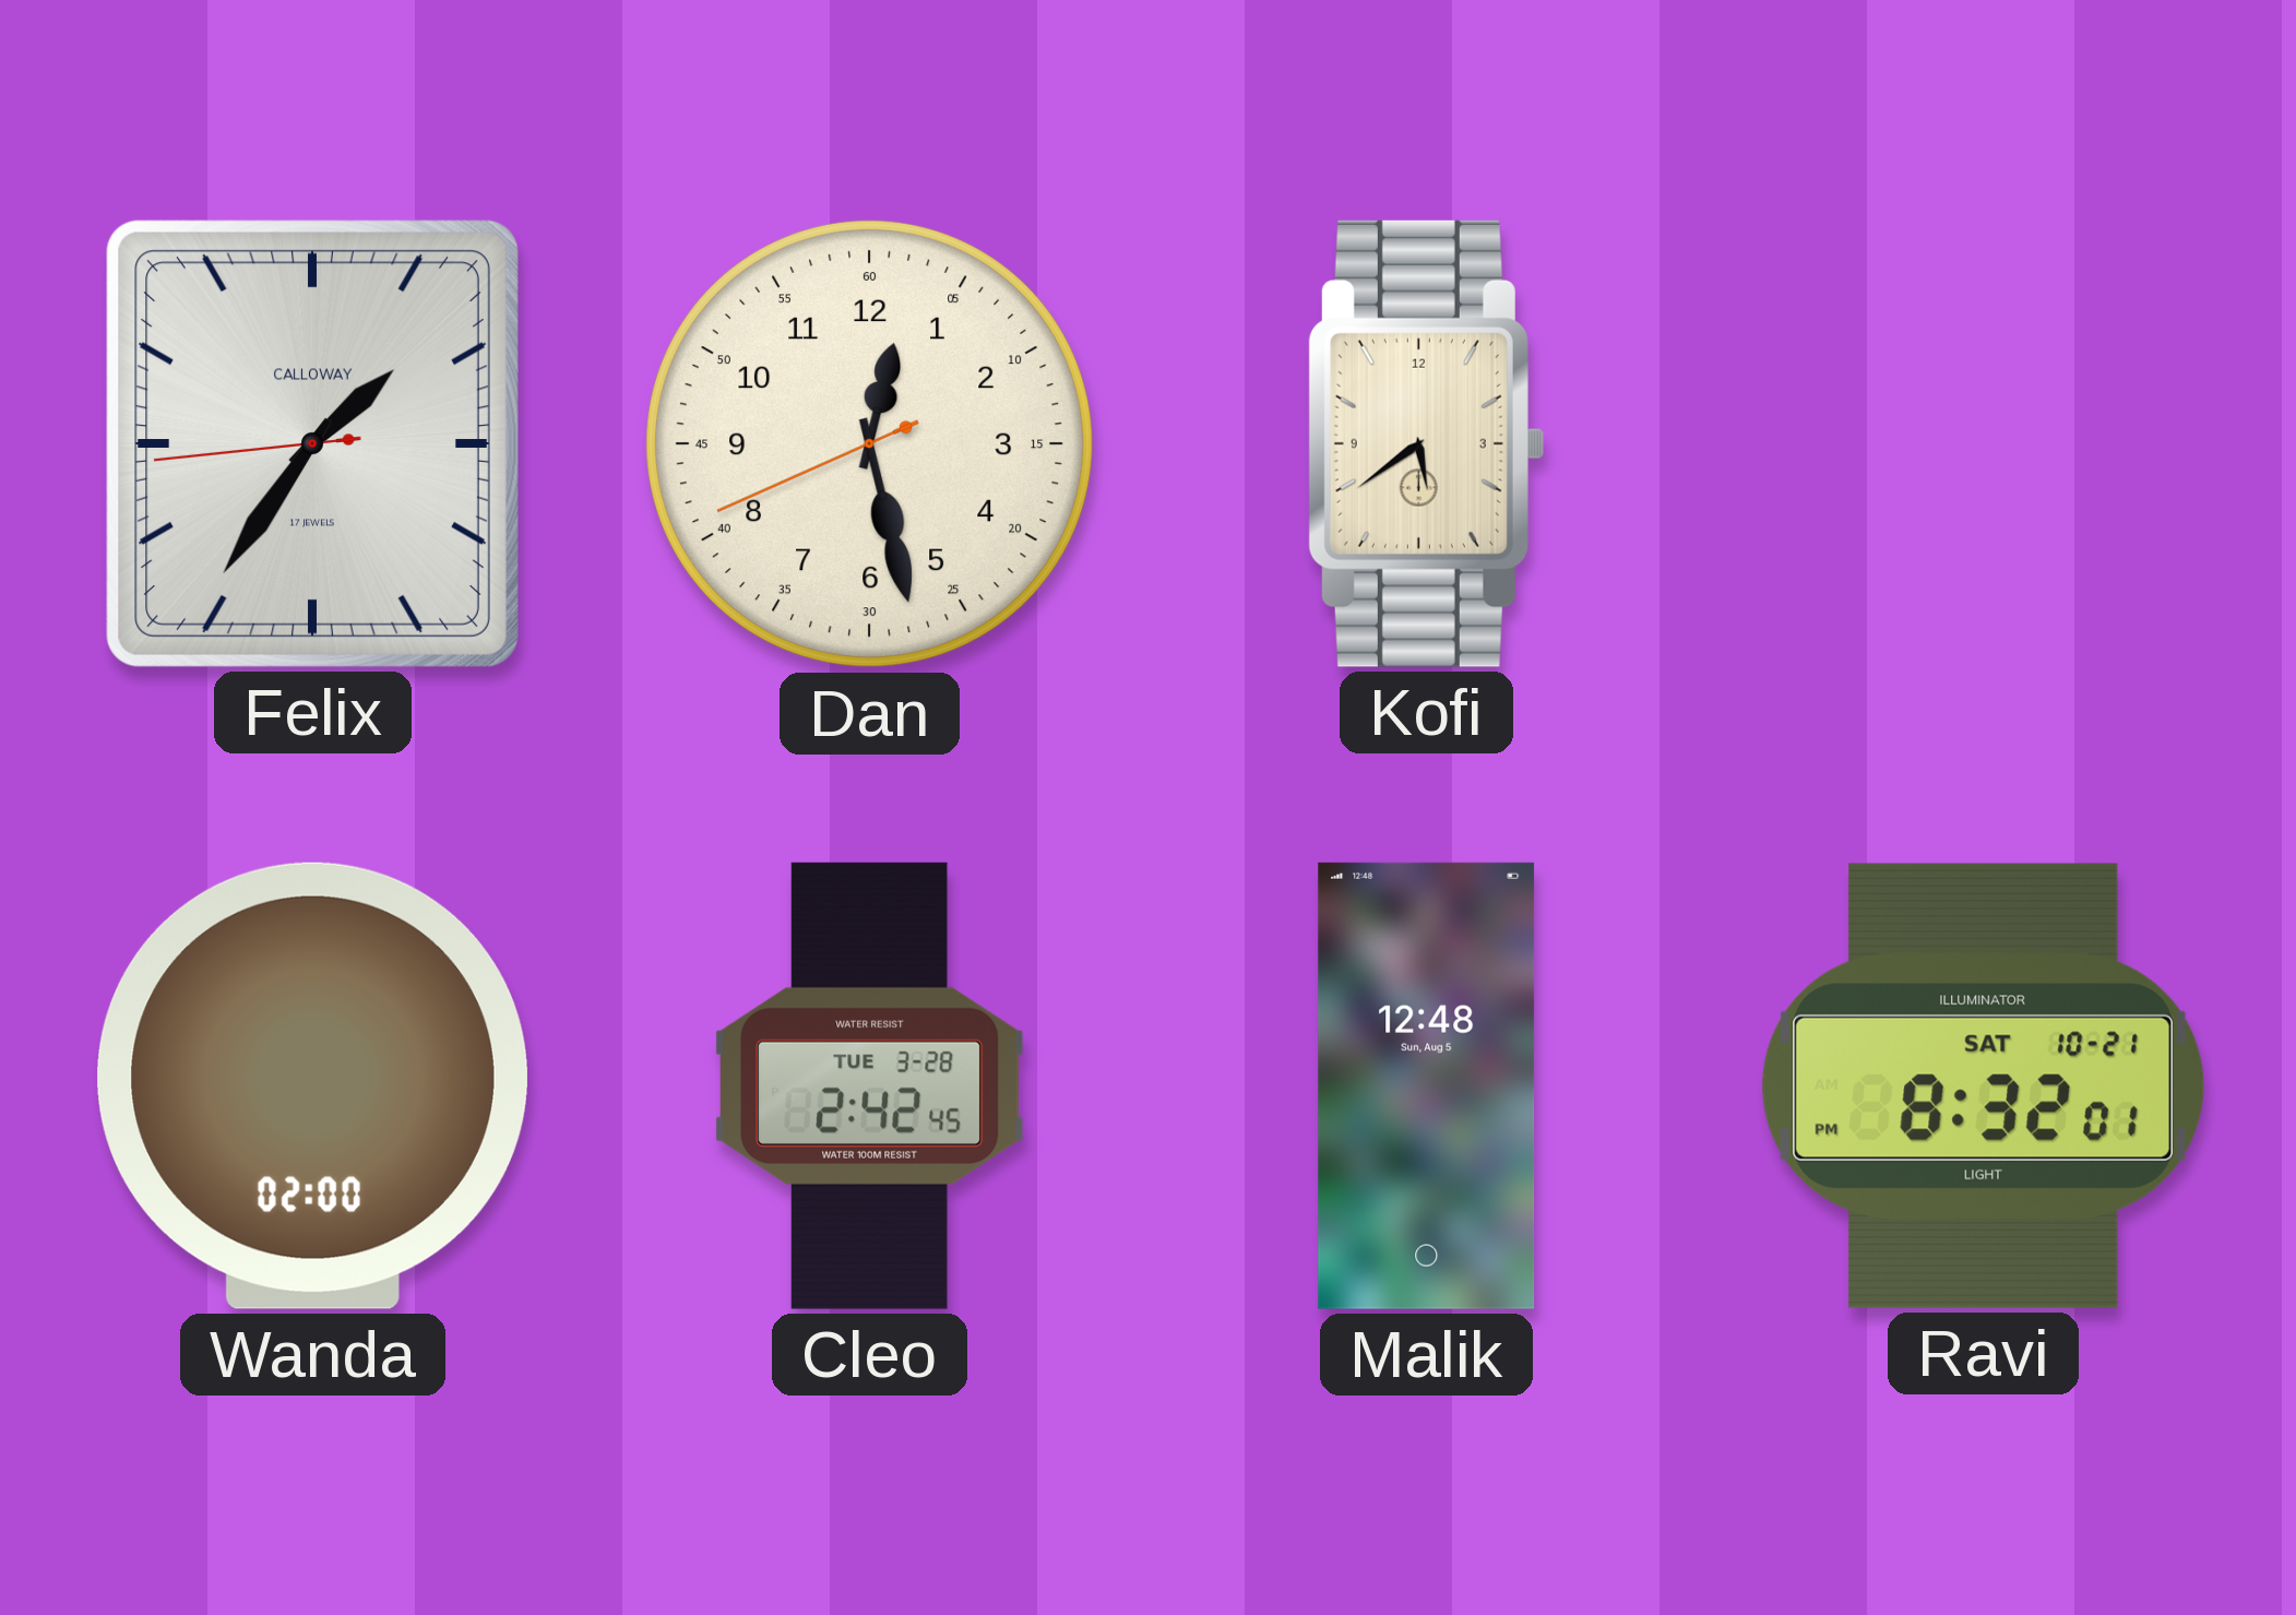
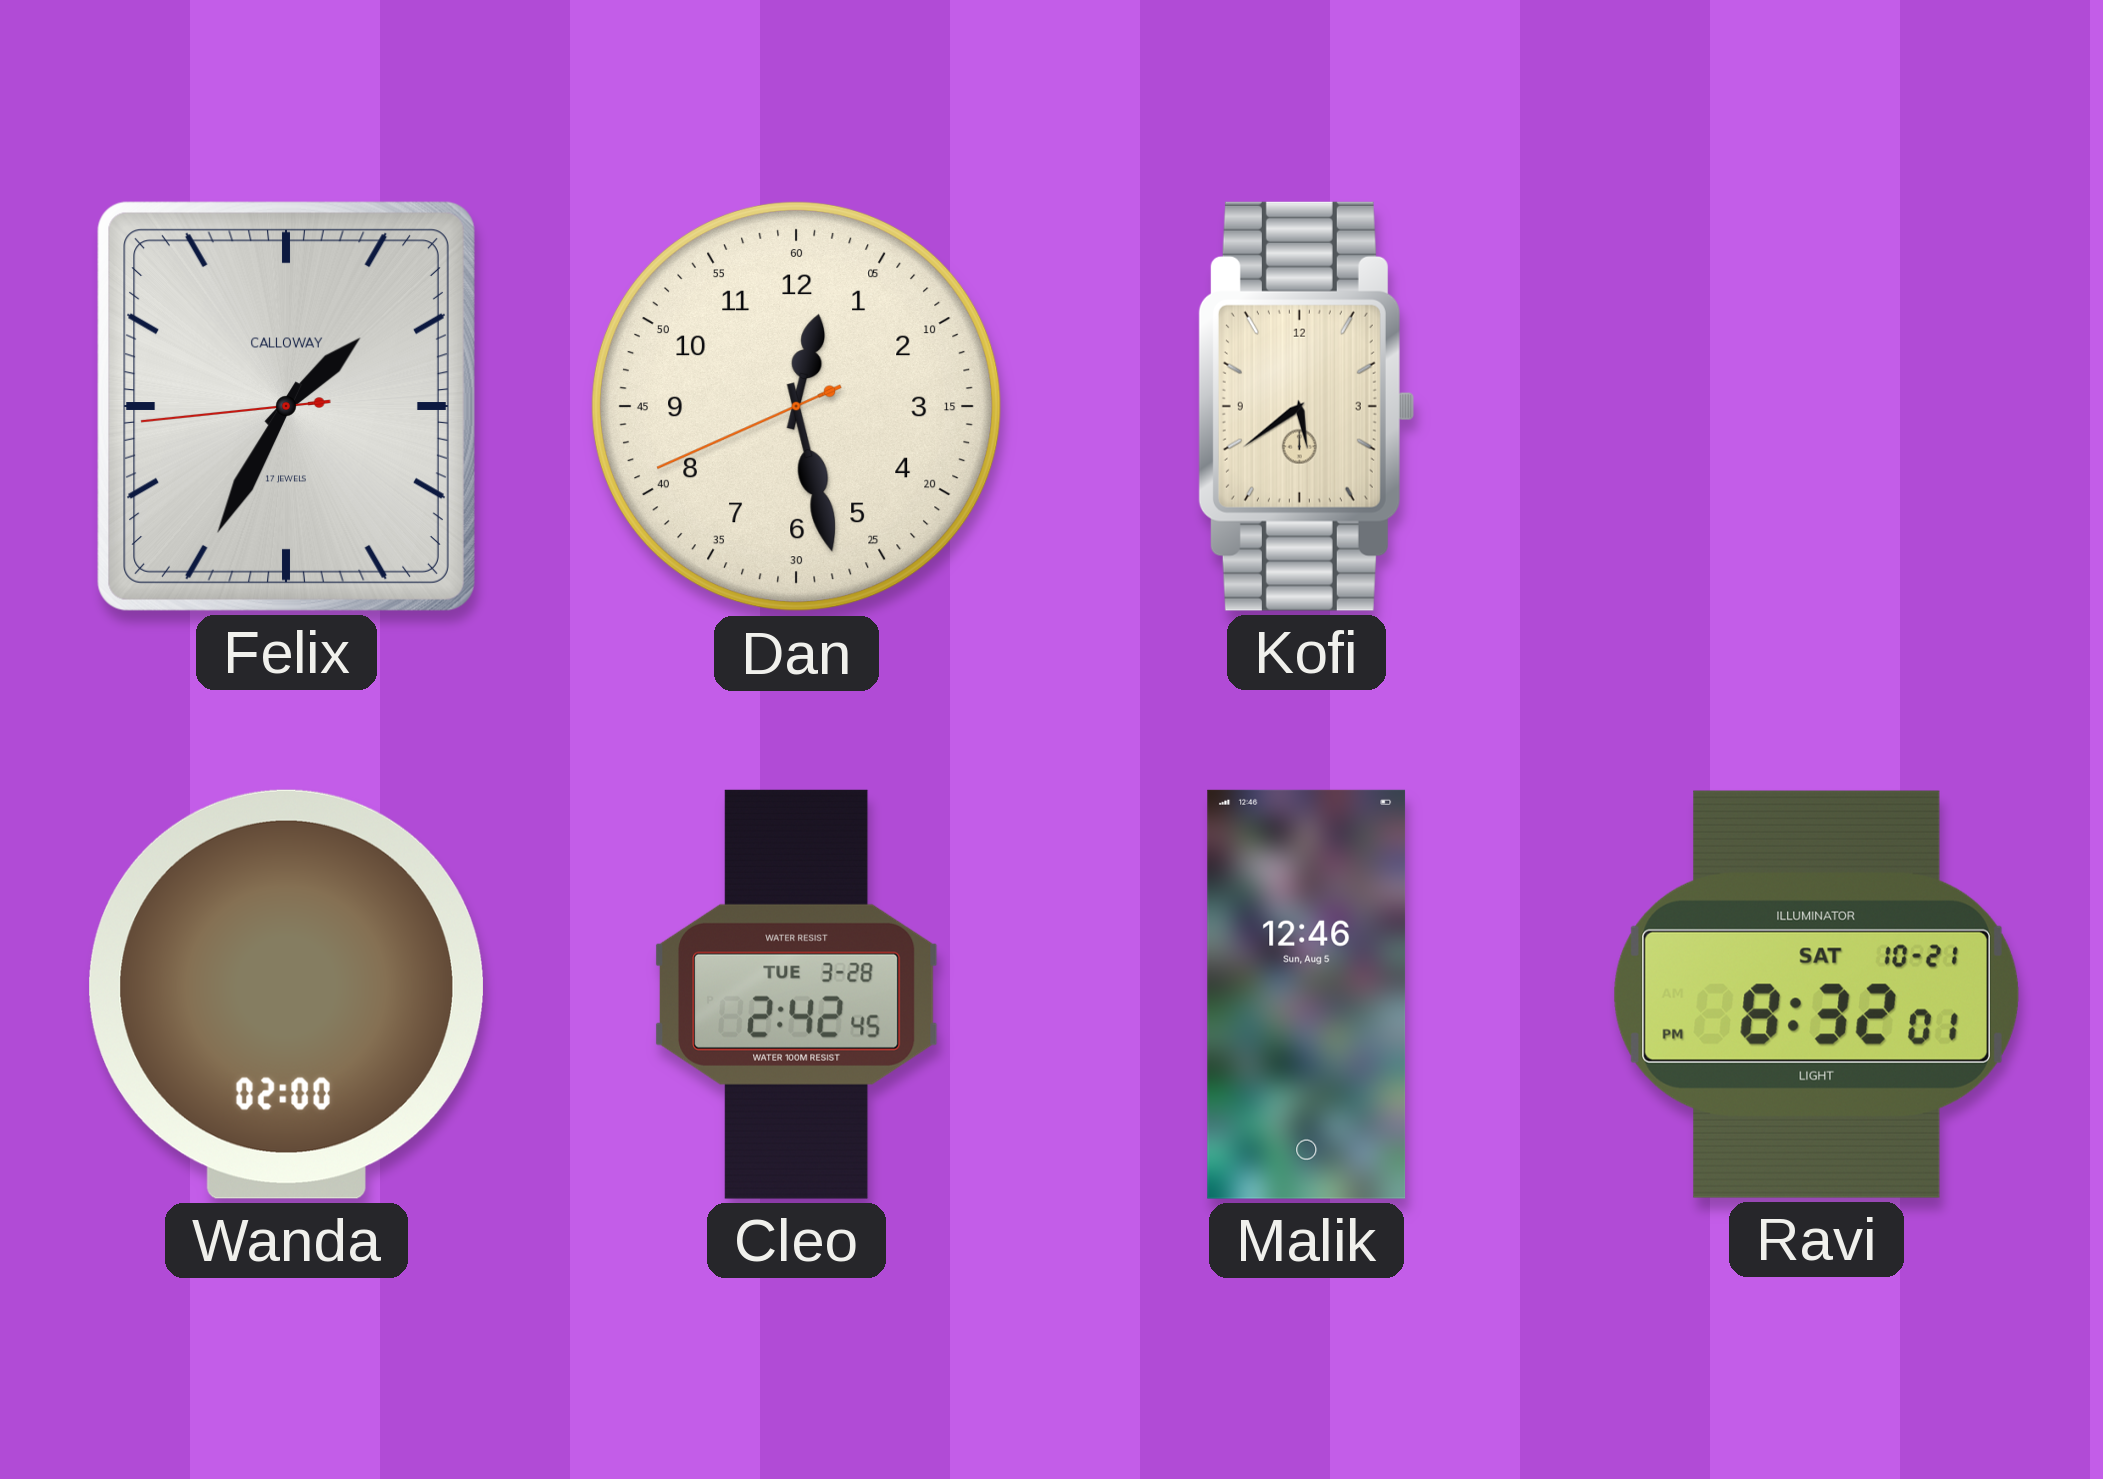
Felix: 1:35 -> 1:34 (286, 406)
Malik: 12:48 -> 12:46 (1307, 994)
